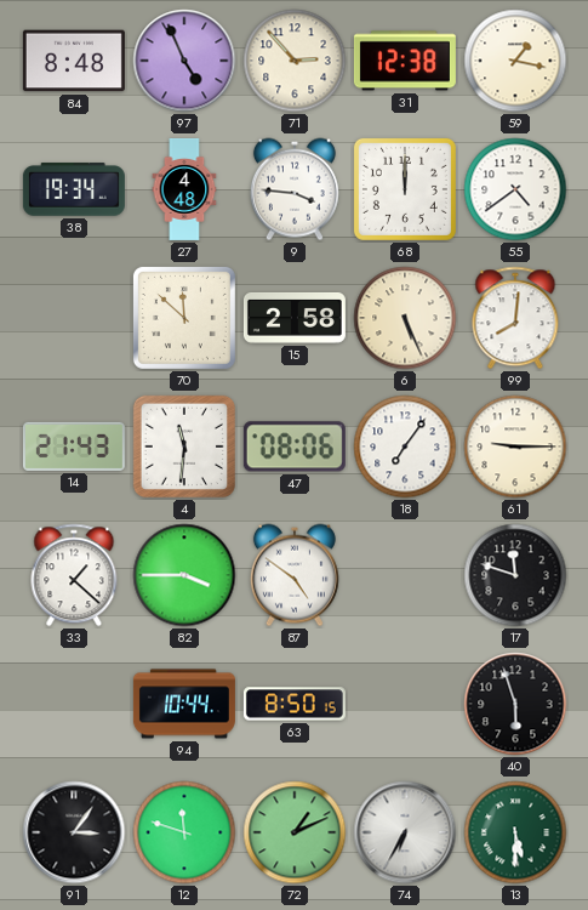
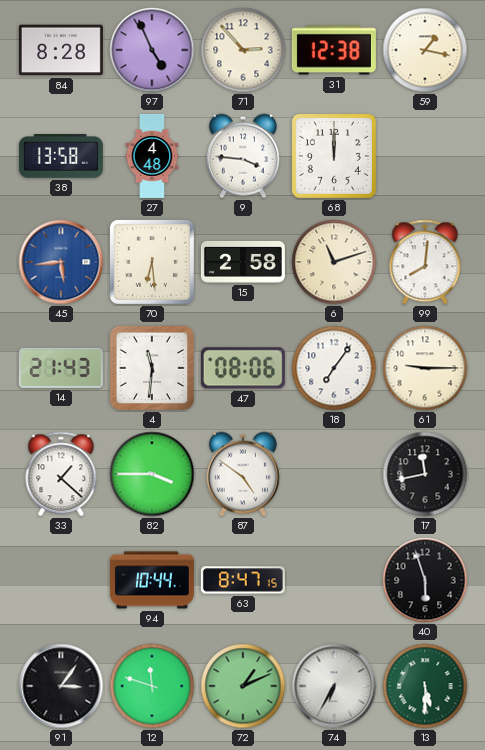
84: 8:48 -> 8:28 (61, 50)
38: 19:34 -> 13:58 (61, 156)
55: 4:39 -> none (515, 189)
45: none -> 5:44 (61, 262)
70: 11:52 -> 6:29 (152, 262)
6: 5:26 -> 11:12 (334, 262)
17: 11:48 -> 11:43 (425, 474)
63: 8:50 -> 8:47 (243, 580)
